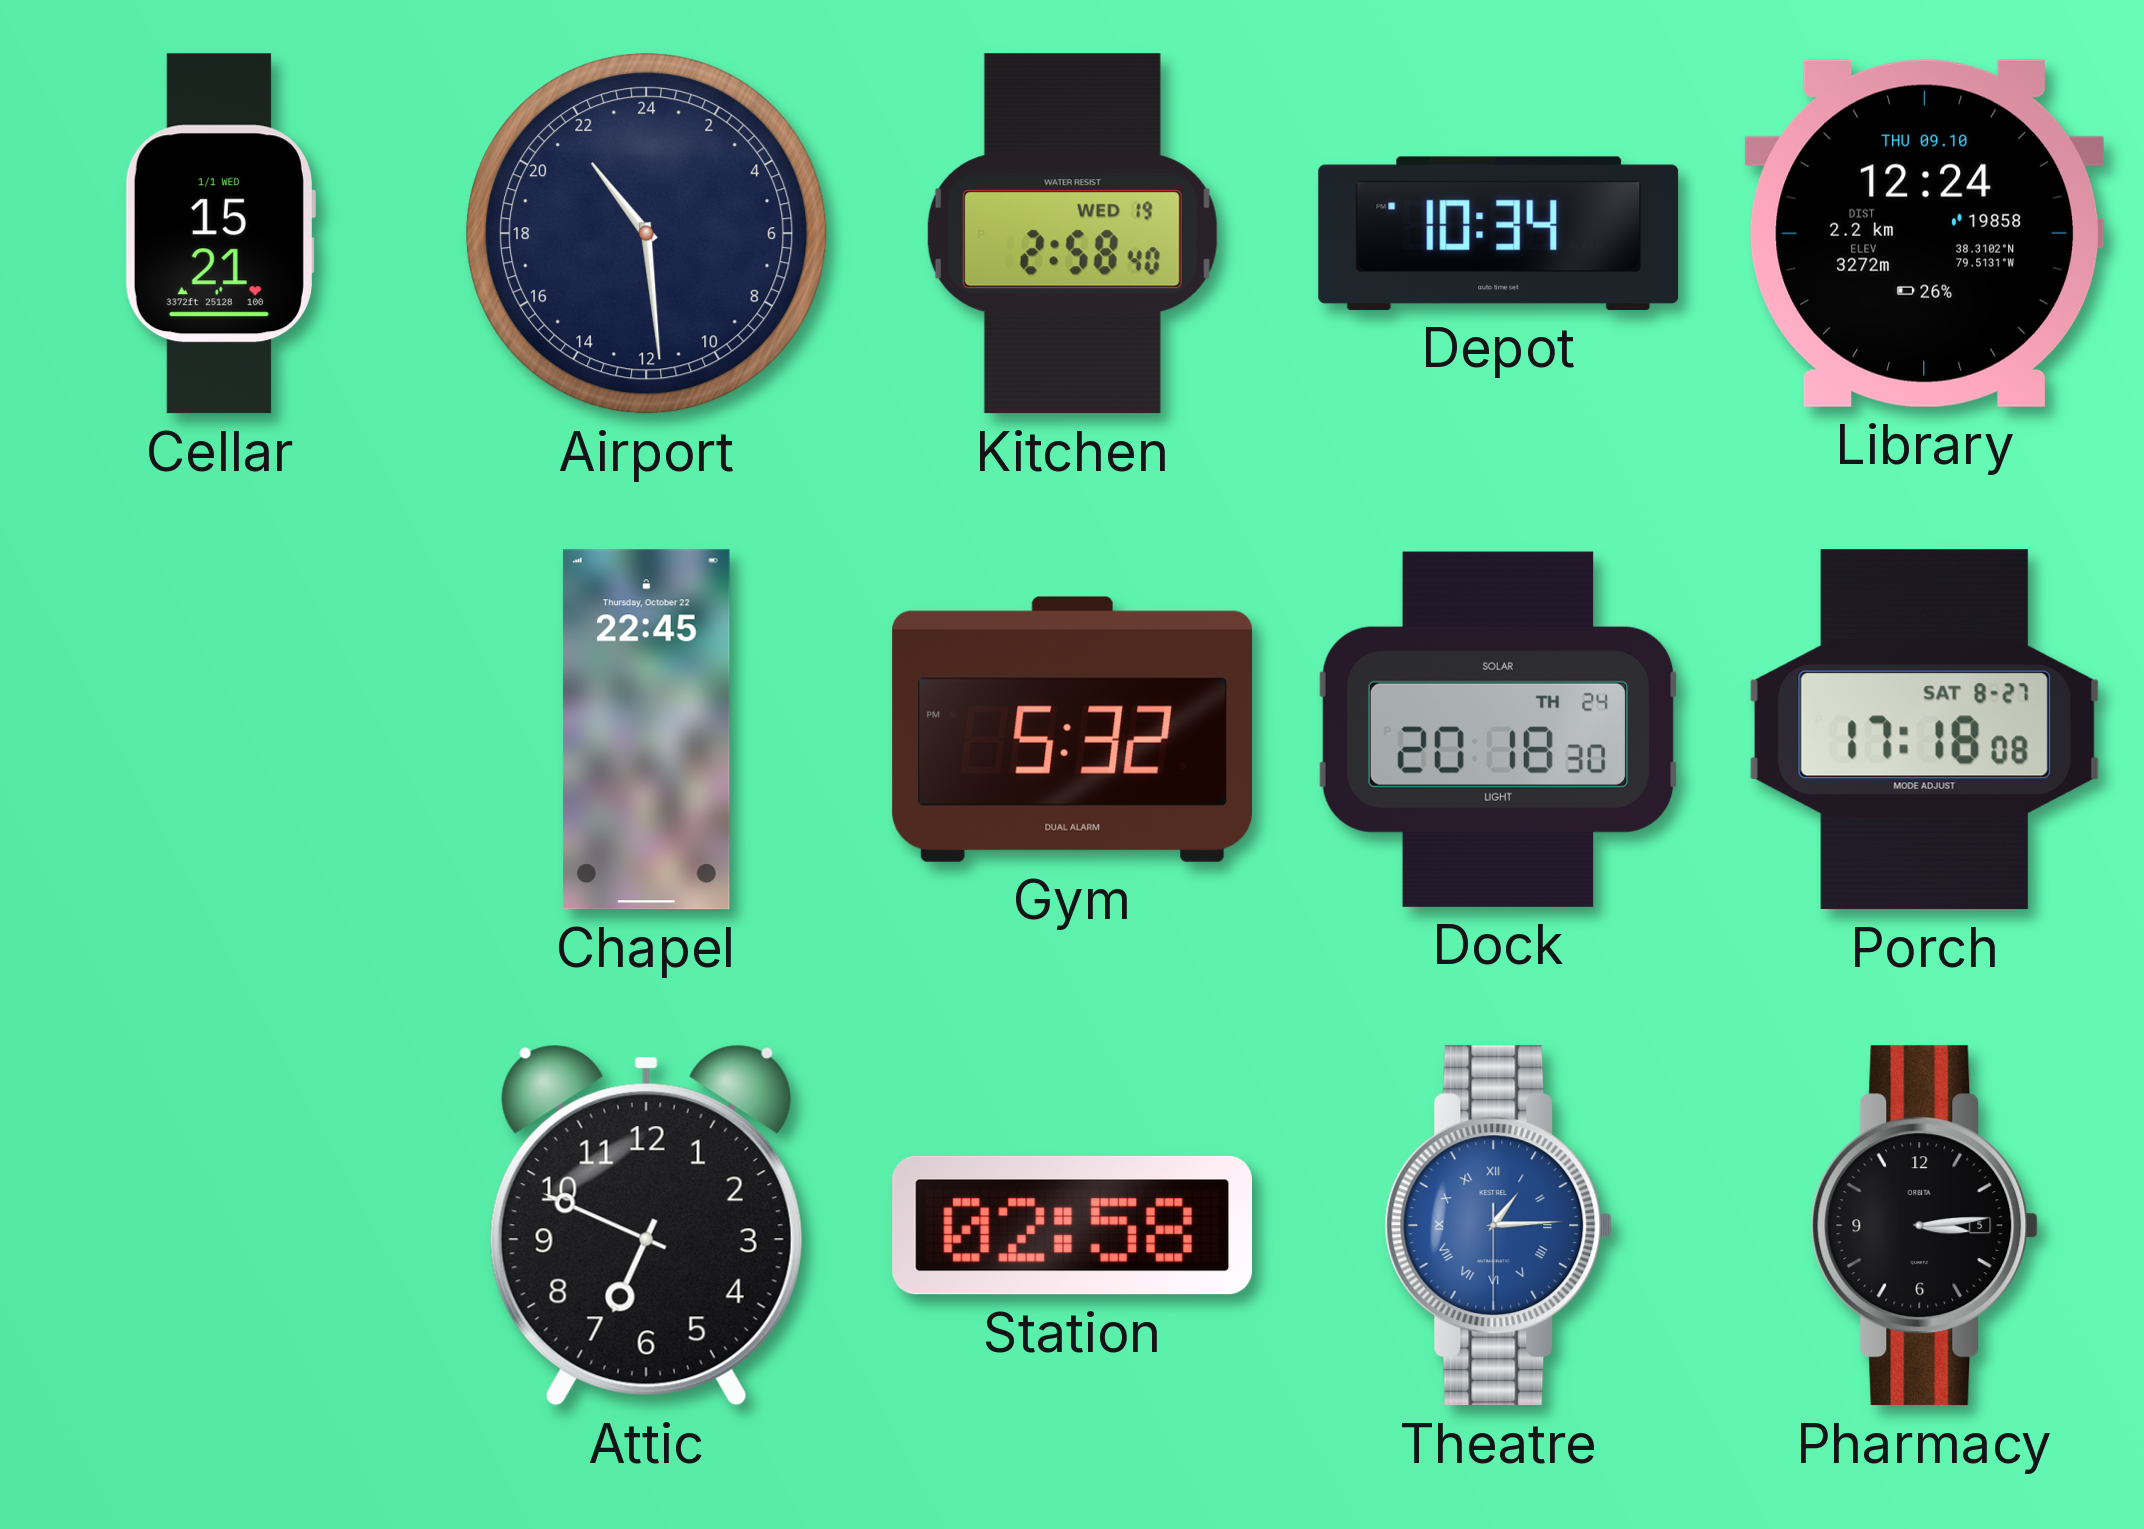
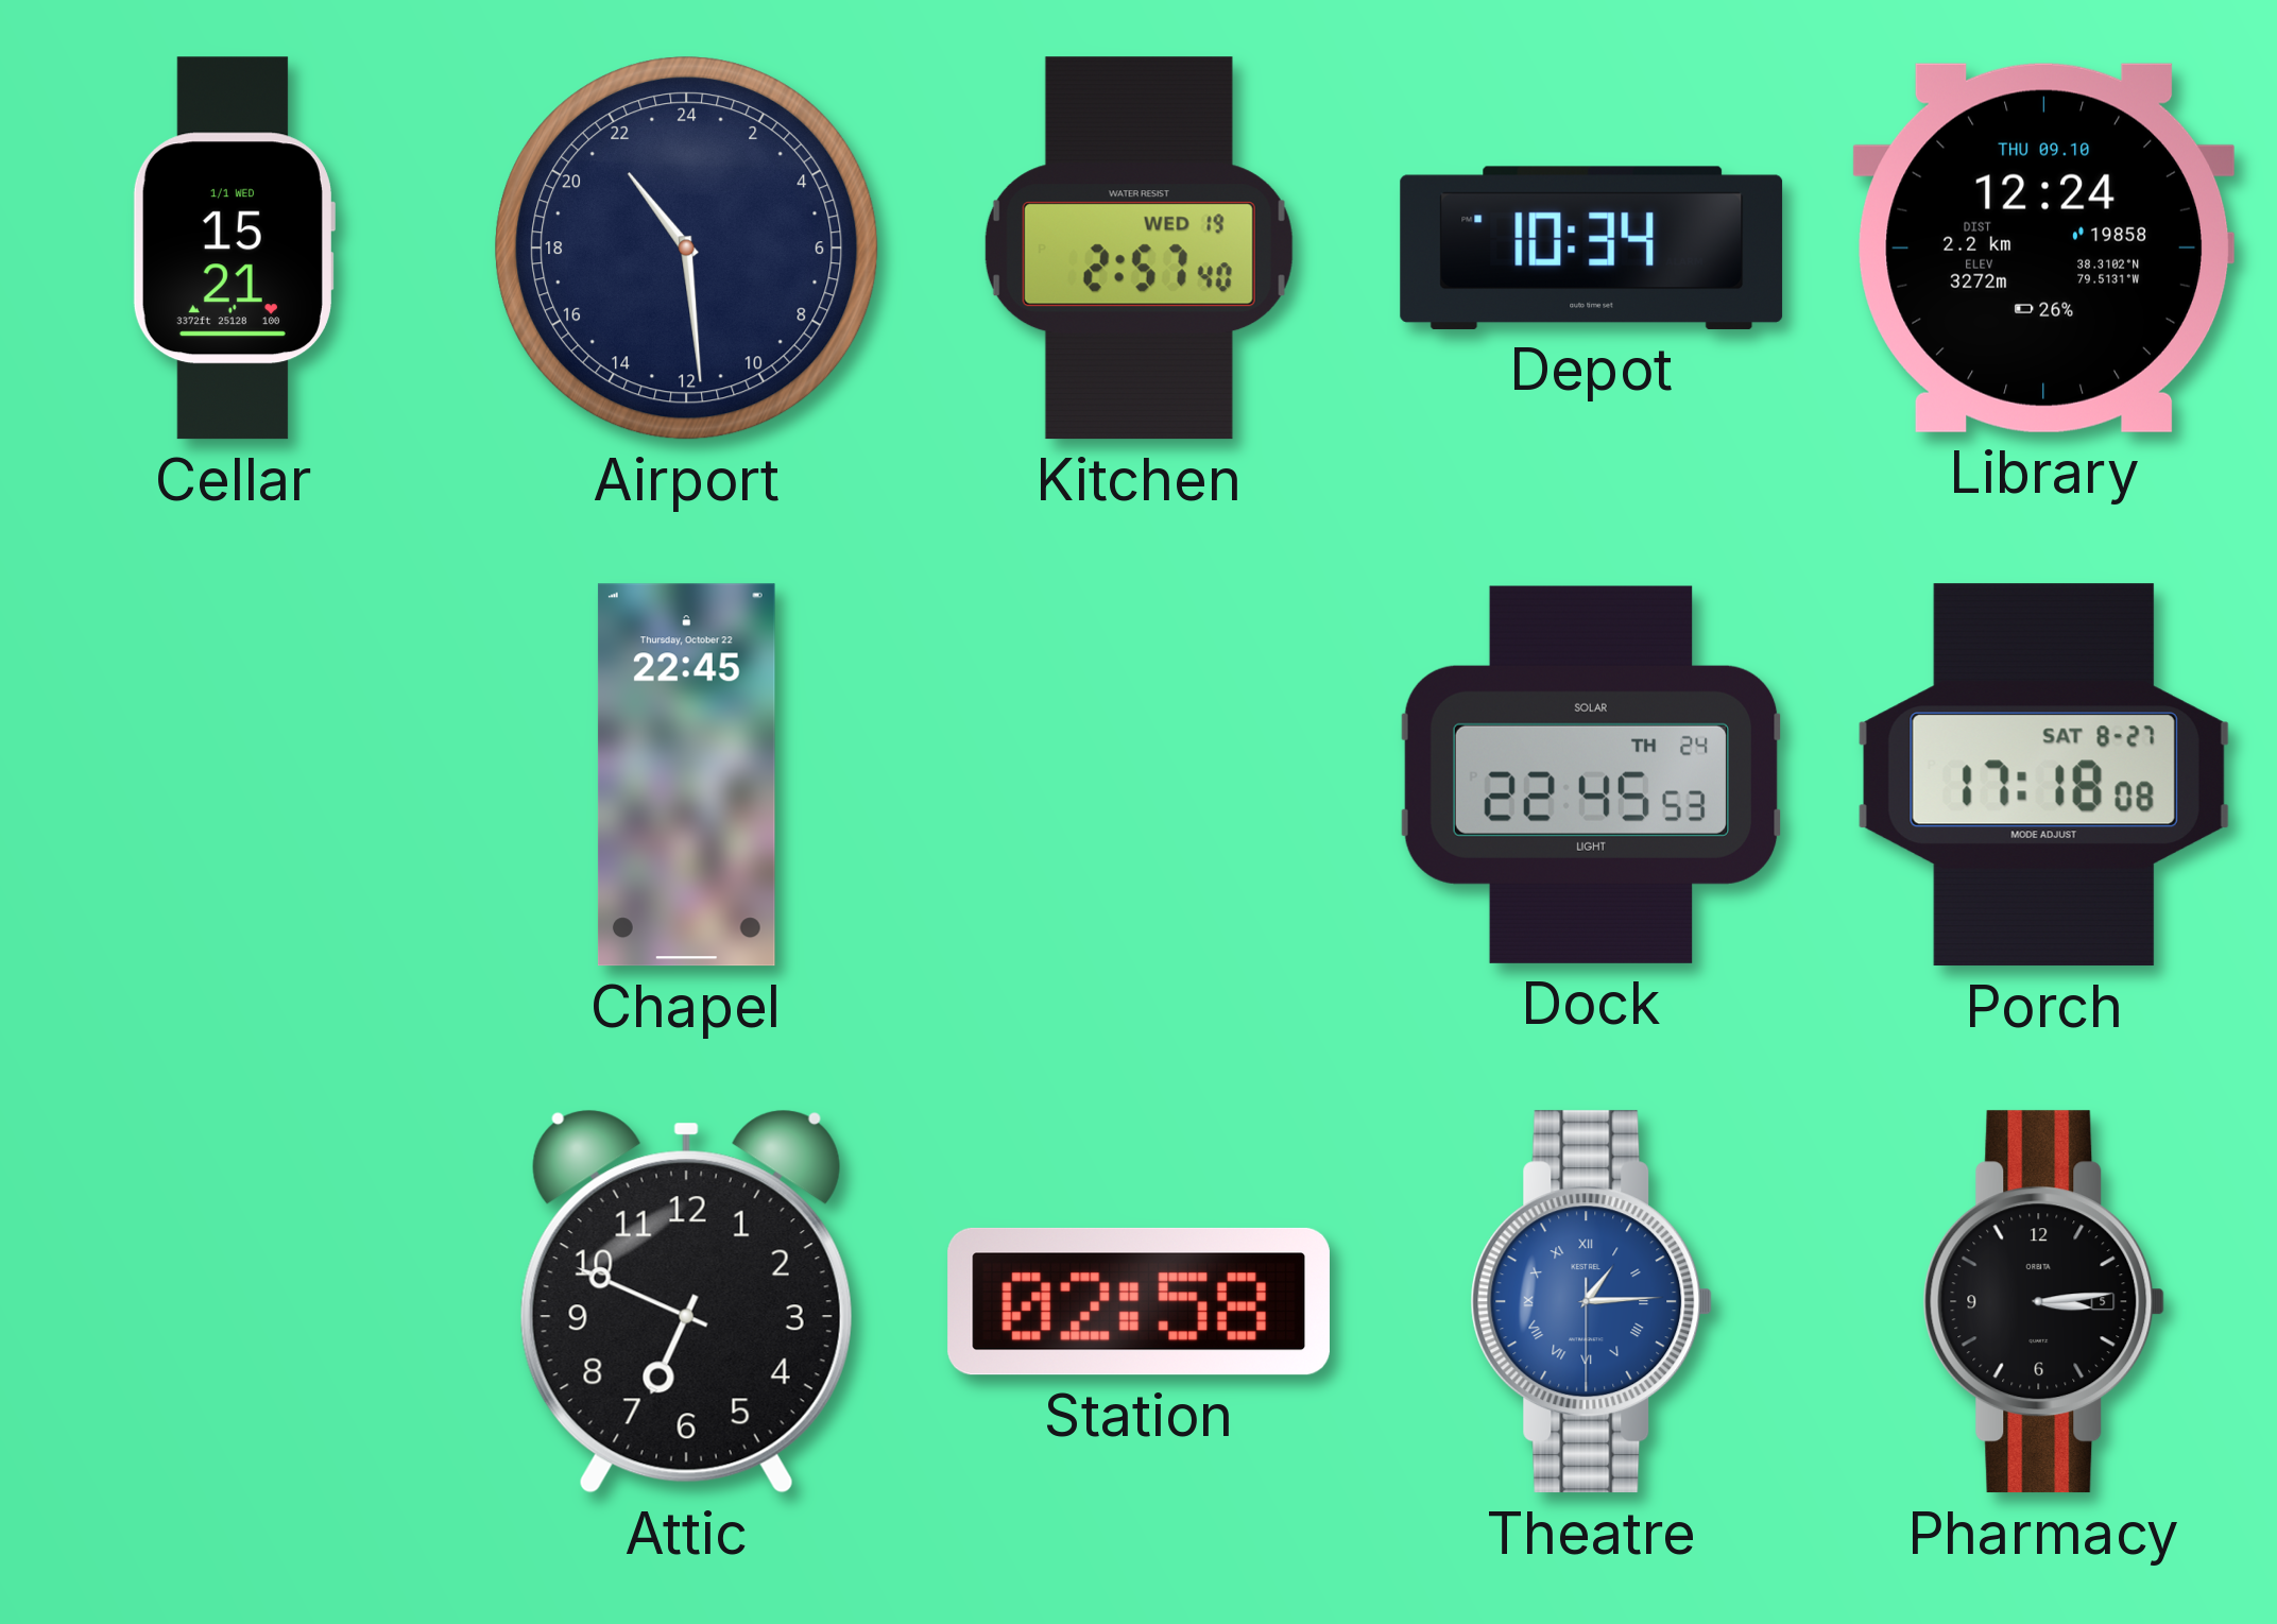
Kitchen: 2:58 -> 2:57 (1138, 249)
Gym: 5:32 -> none (1072, 729)
Dock: 20:18 -> 22:45 (1591, 774)
